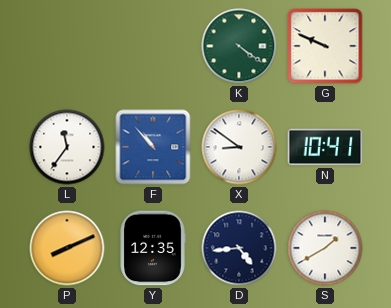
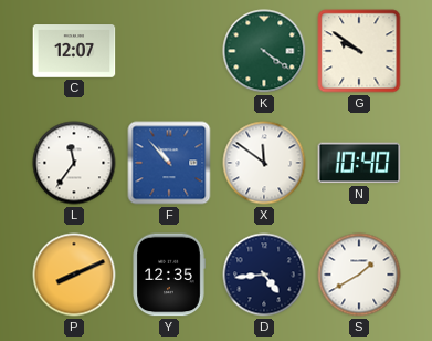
C: none -> 12:07 (74, 51)
G: 9:49 -> 9:51 (359, 51)
X: 8:51 -> 11:51 (264, 163)
N: 10:41 -> 10:40 (359, 163)
